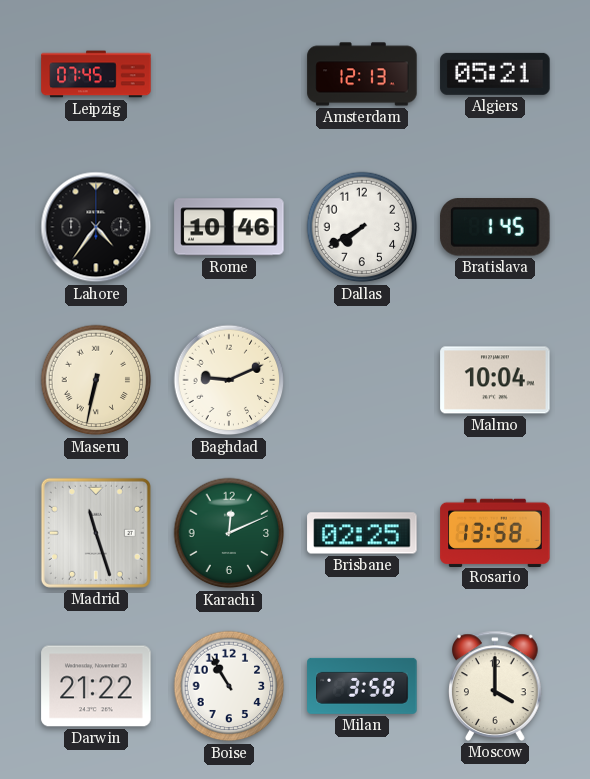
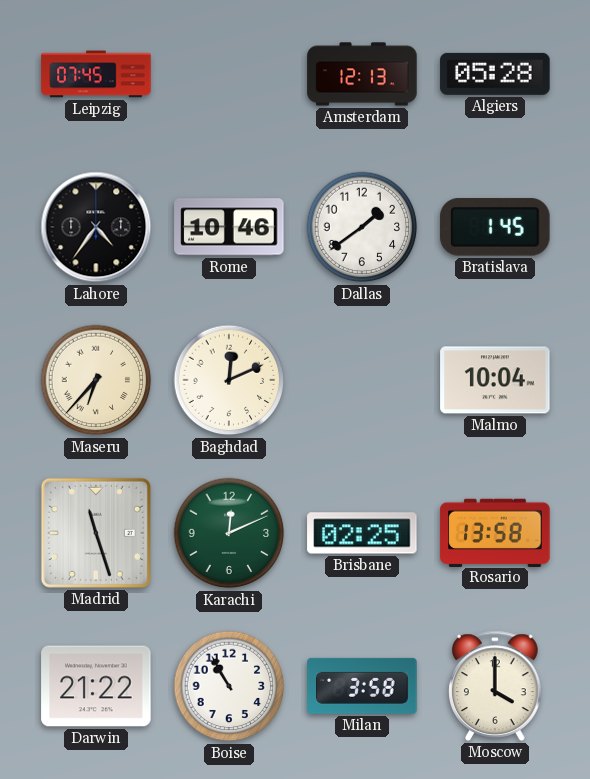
Algiers: 05:21 -> 05:28 (495, 74)
Dallas: 7:40 -> 1:39 (362, 227)
Maseru: 6:32 -> 6:37 (96, 380)
Baghdad: 9:11 -> 12:11 (229, 380)
